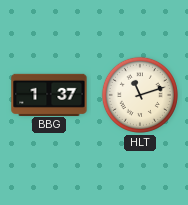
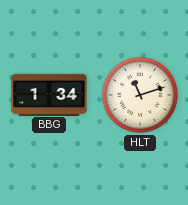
BBG: 1:37 -> 1:34 (49, 94)
